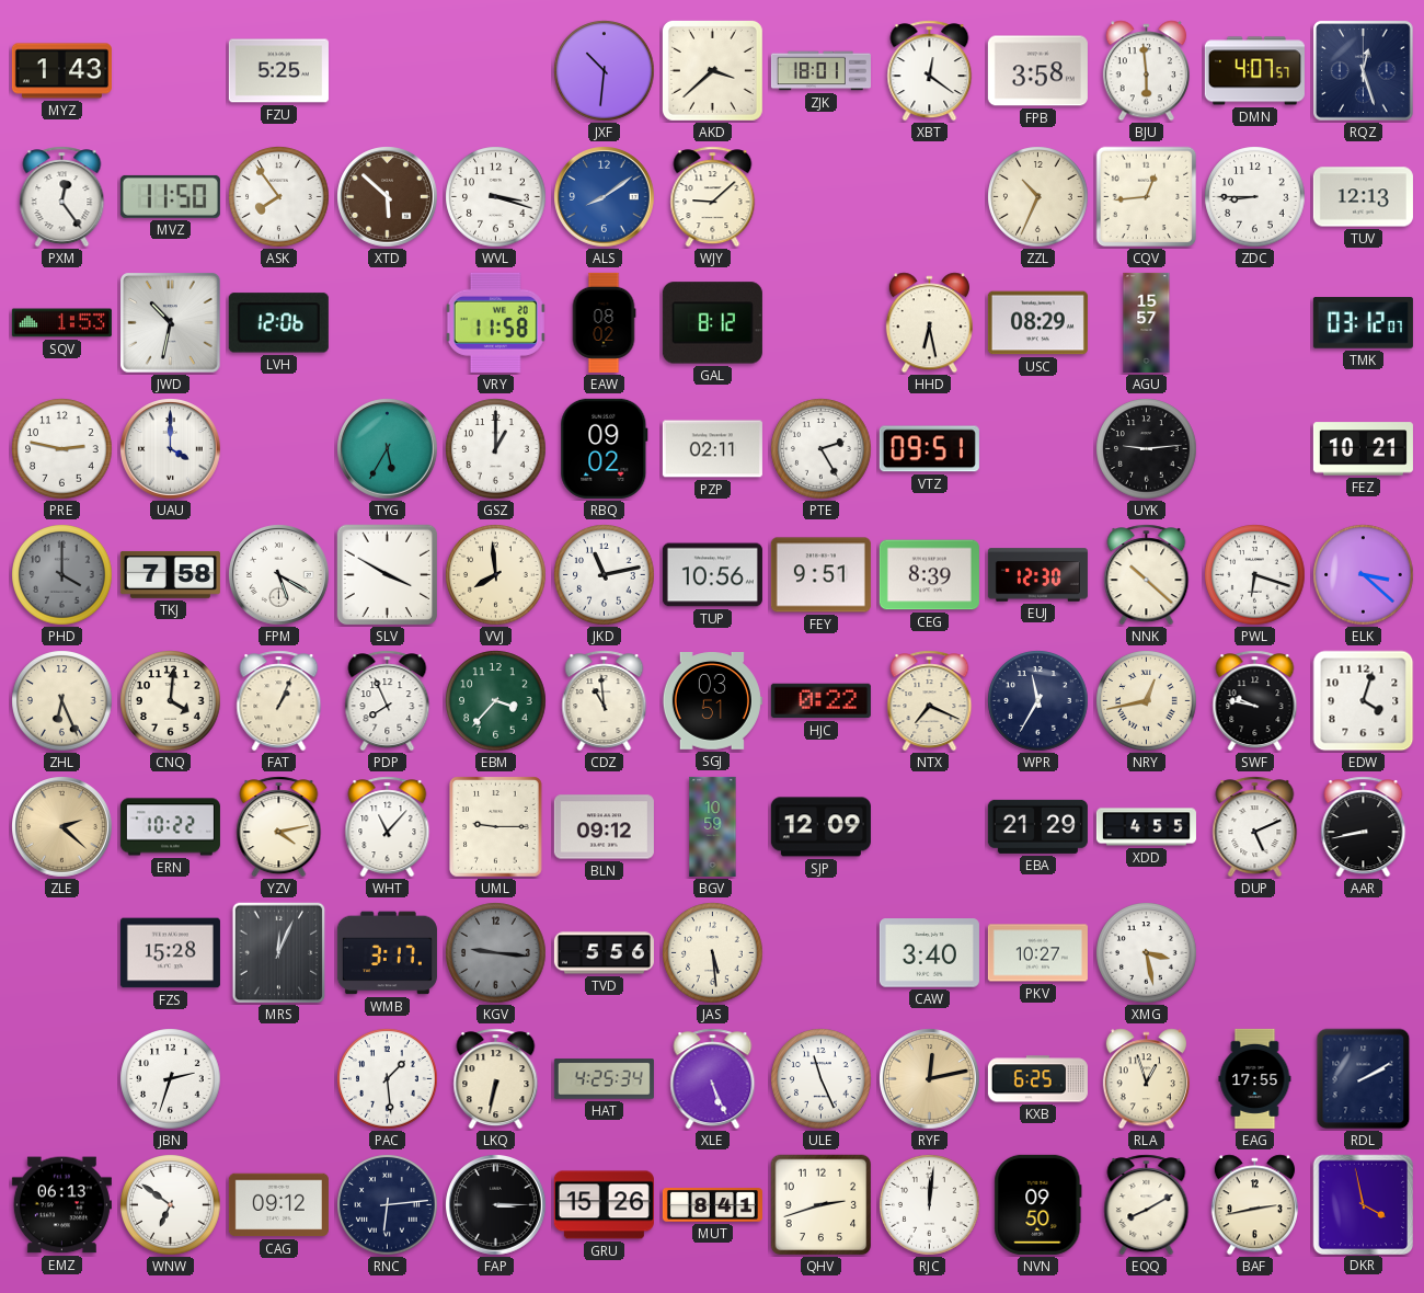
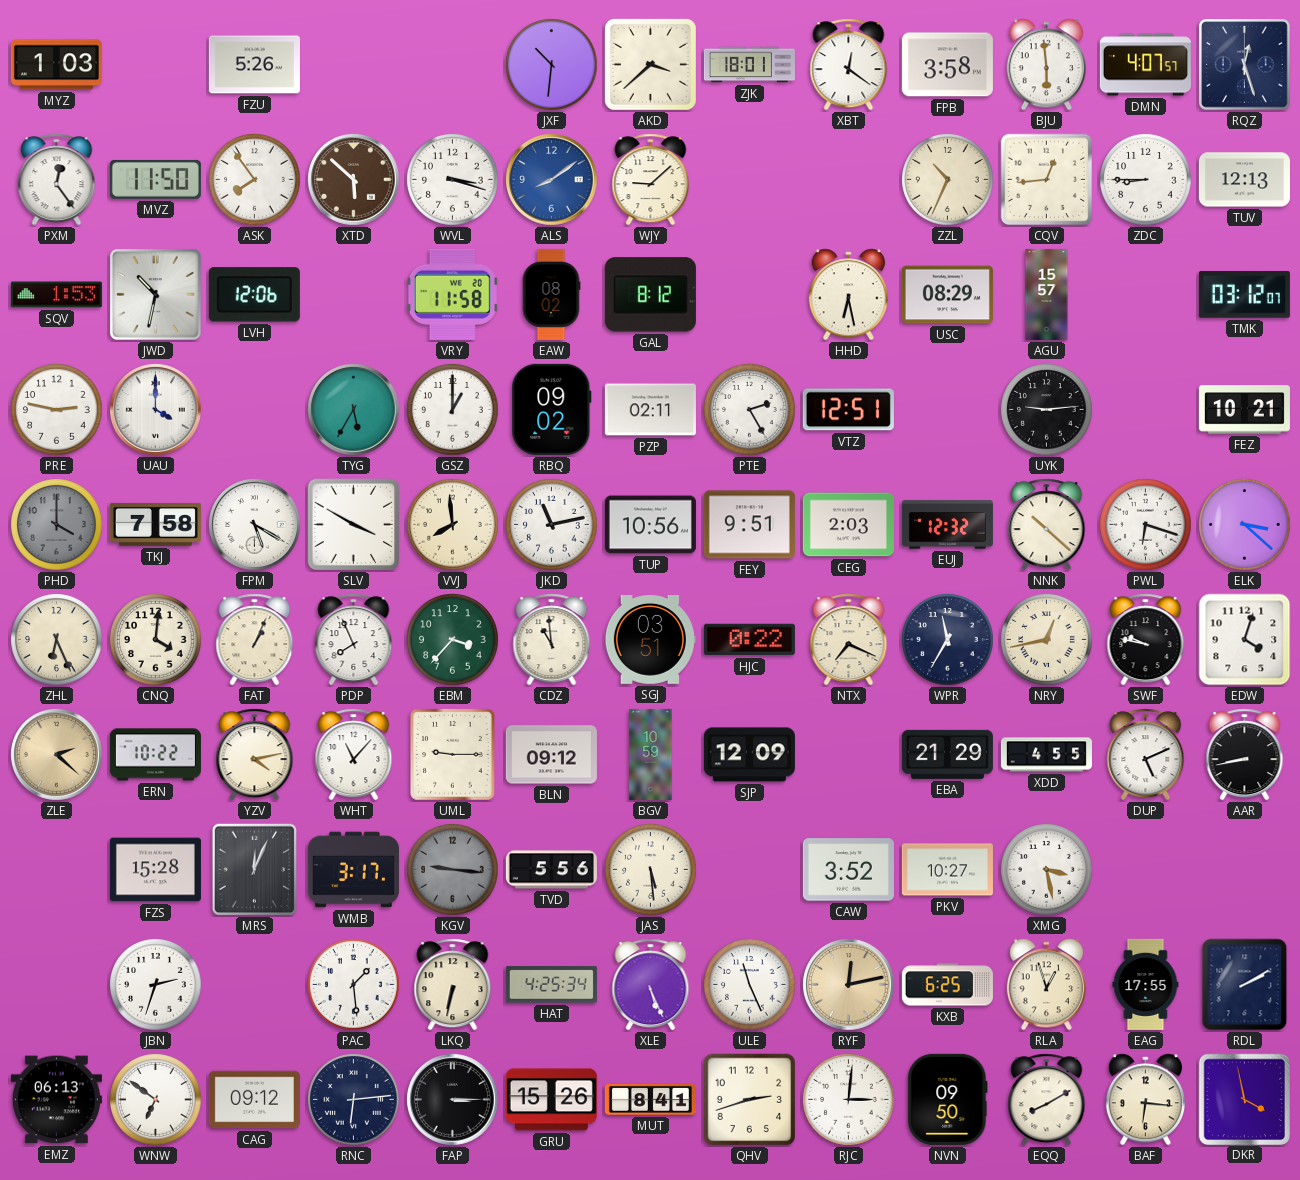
MYZ: 1:43 -> 1:03 (56, 65)
FZU: 5:25 -> 5:26 (254, 65)
VTZ: 09:51 -> 12:51 (848, 410)
CEG: 8:39 -> 2:03 (848, 525)
EUJ: 12:30 -> 12:32 (947, 525)
CAW: 3:40 -> 3:52 (848, 870)
RJC: 12:01 -> 3:01 (849, 1100)
BAF: 2:43 -> 6:16 (1145, 1100)
